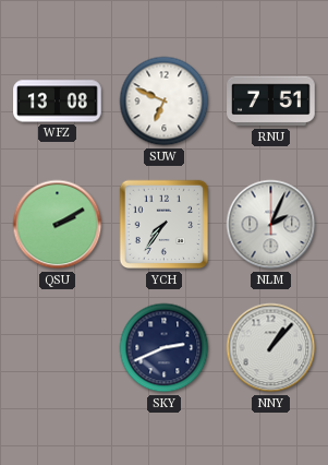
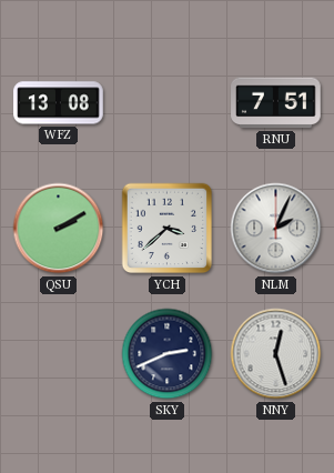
SUW: 6:49 -> none (165, 102)
YCH: 7:36 -> 3:38 (168, 229)
NNY: 1:07 -> 12:27 (276, 354)
